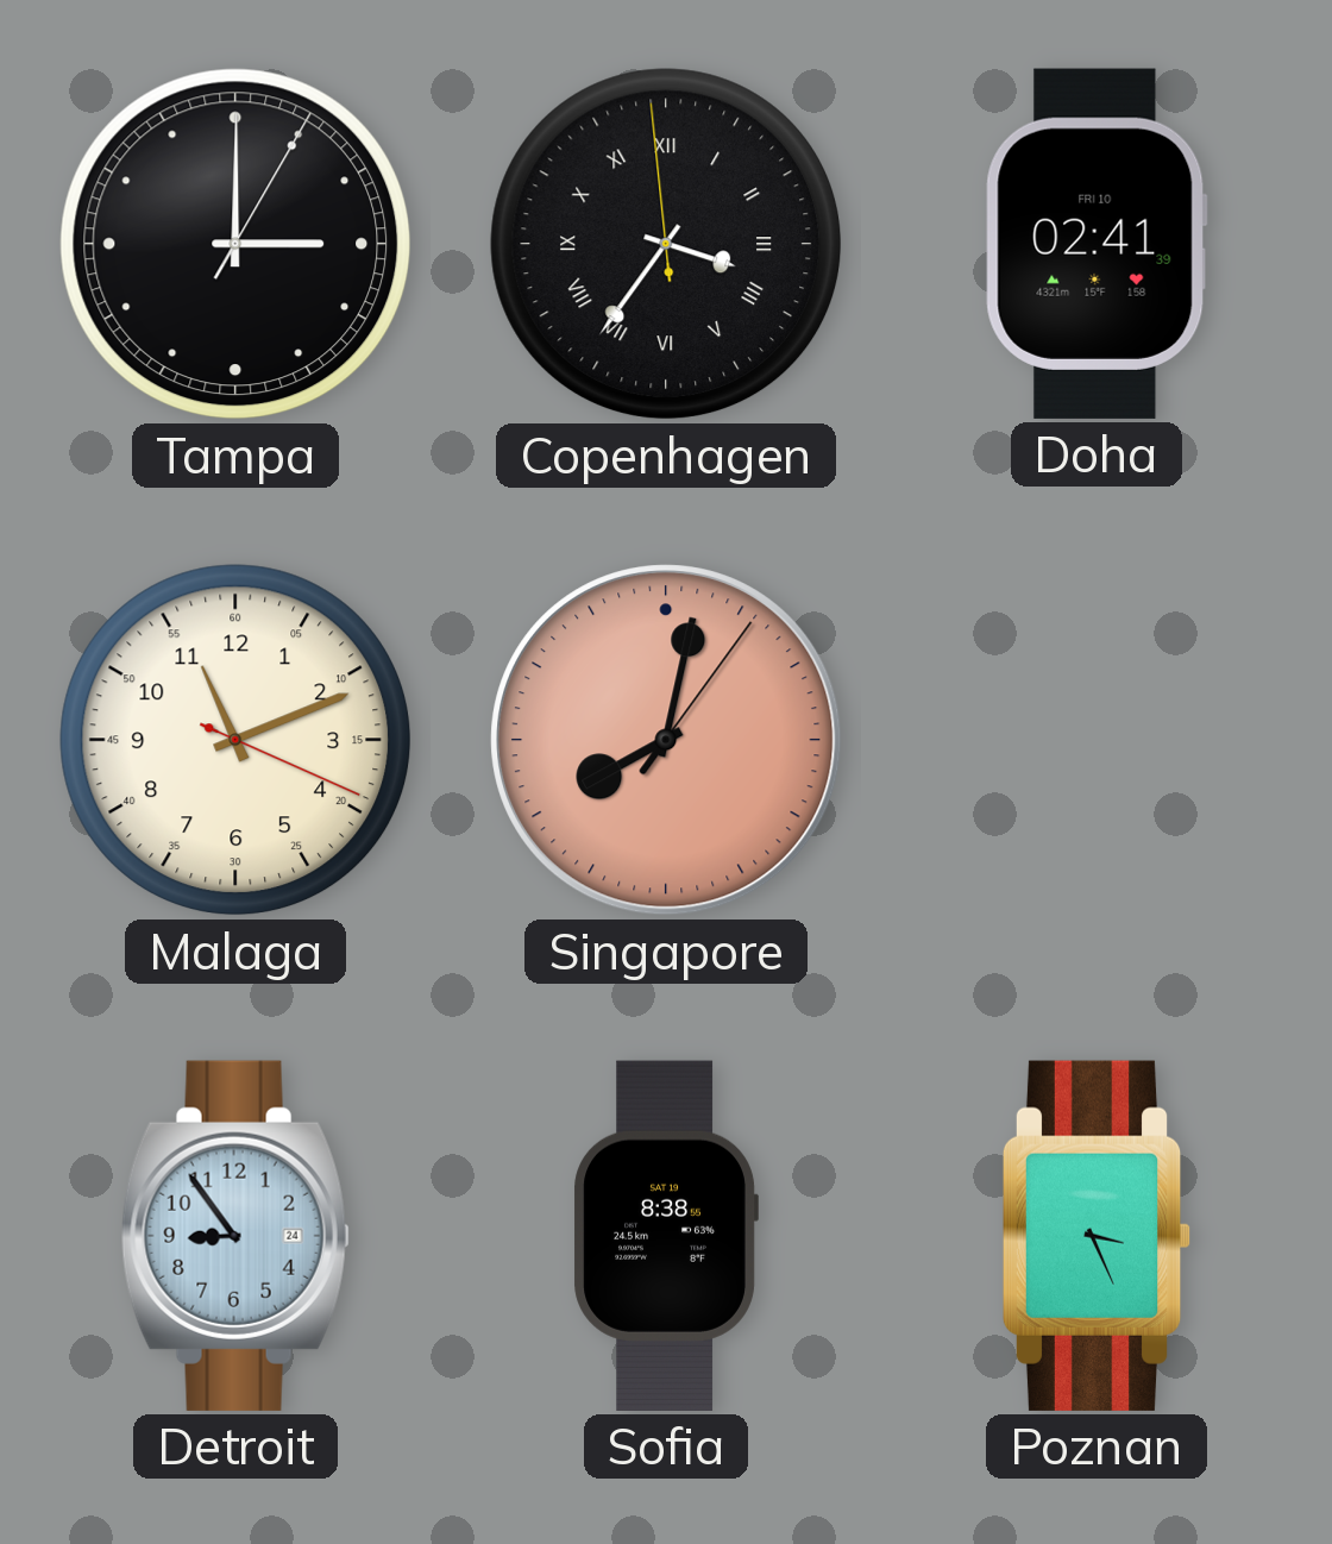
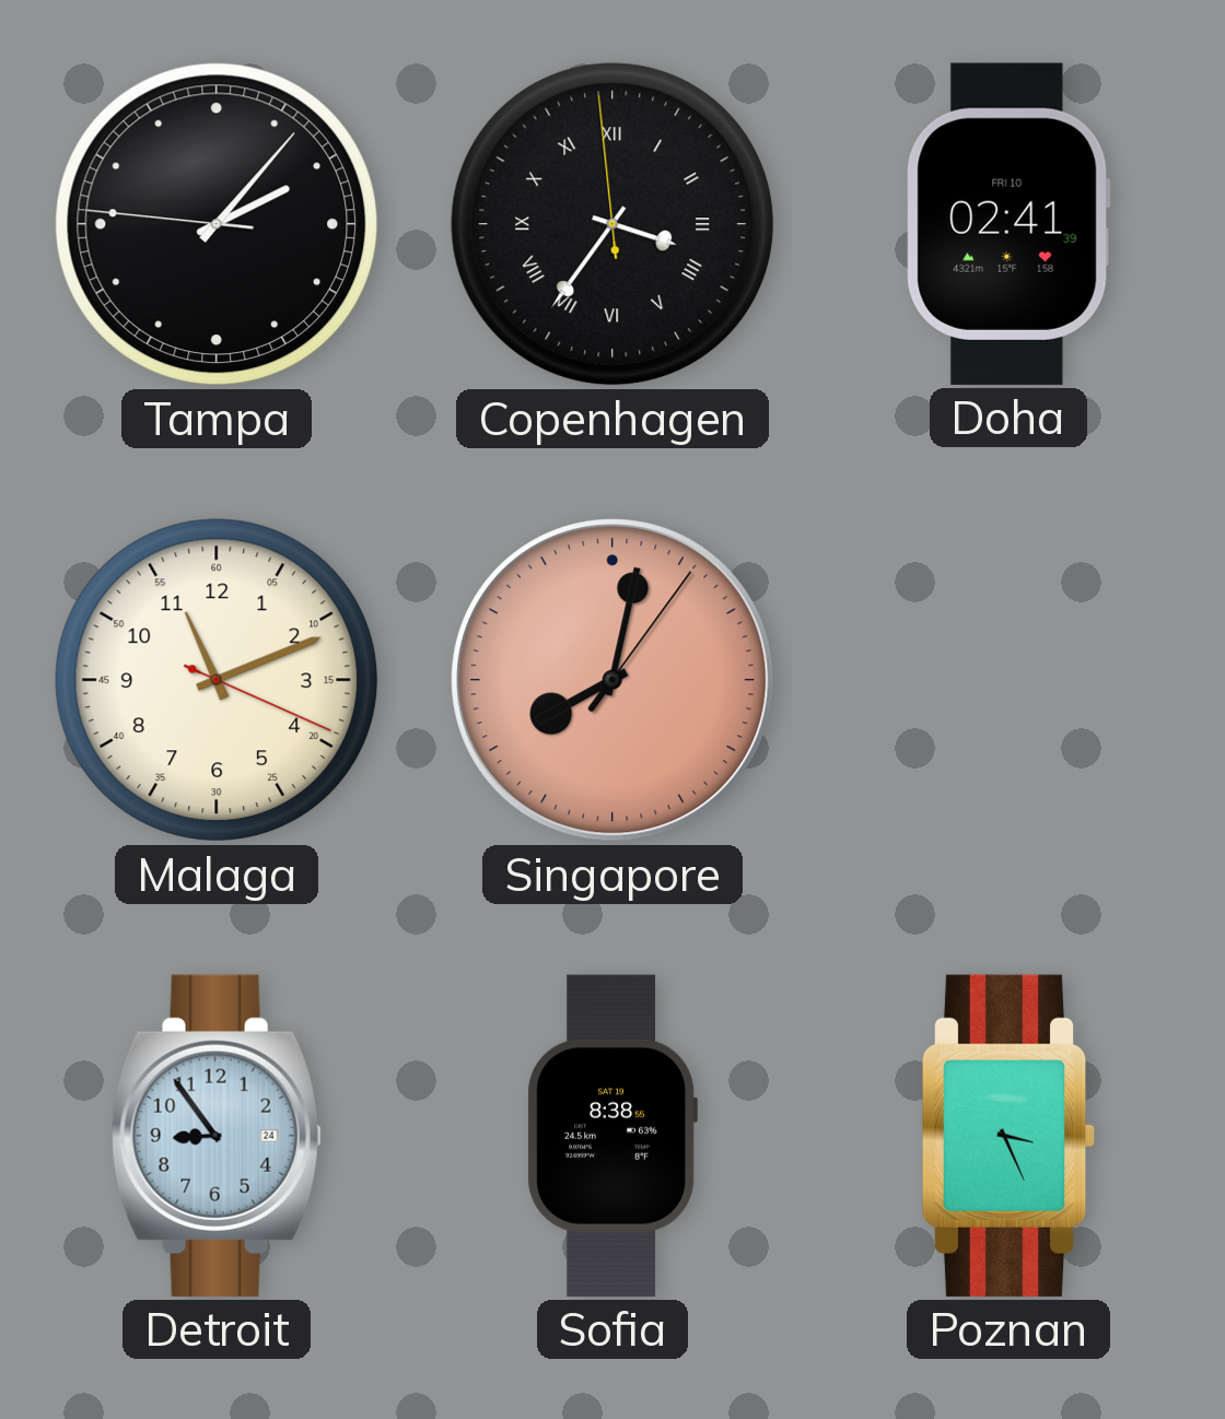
Tampa: 3:00 -> 2:06 (217, 224)
